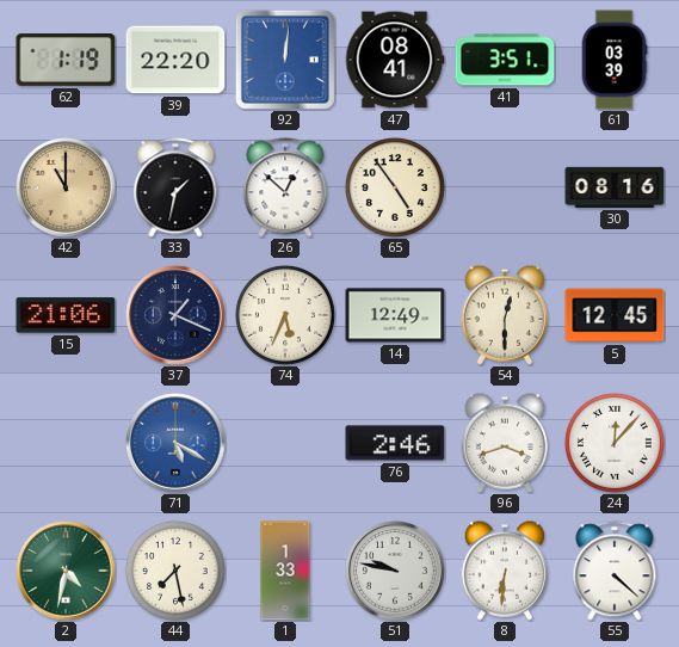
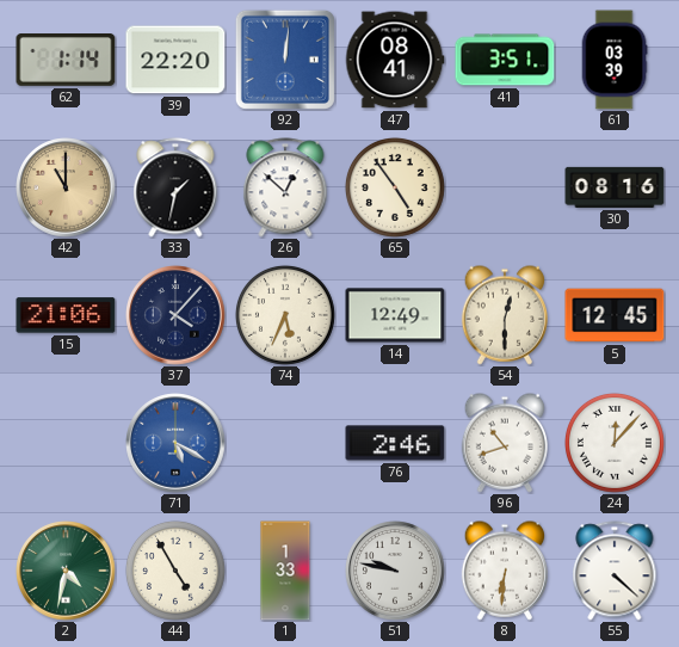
62: 1:19 -> 1:14 (66, 61)
37: 1:19 -> 4:07 (175, 315)
96: 3:42 -> 10:42 (504, 443)
44: 7:28 -> 4:55 (175, 571)
